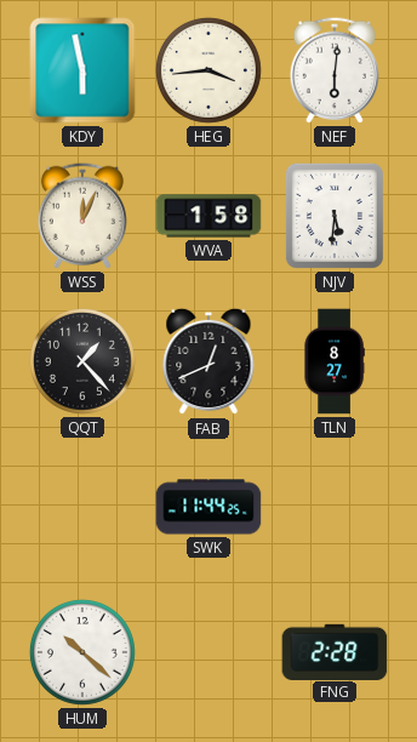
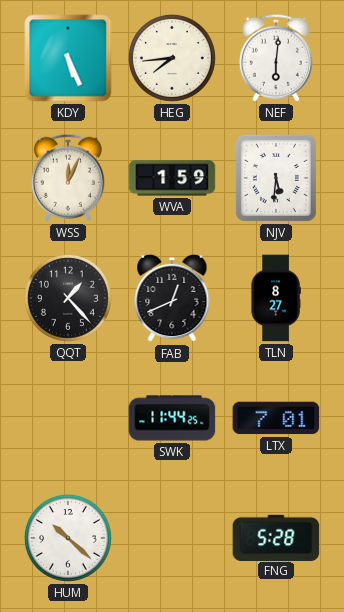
KDY: 5:58 -> 5:26 (68, 58)
HEG: 3:44 -> 7:44 (172, 58)
WVA: 1:58 -> 1:59 (172, 178)
LTX: none -> 7:01 (276, 418)
FNG: 2:28 -> 5:28 (276, 537)
